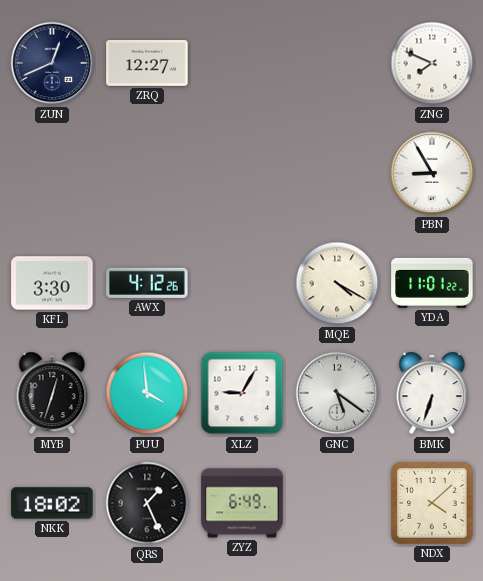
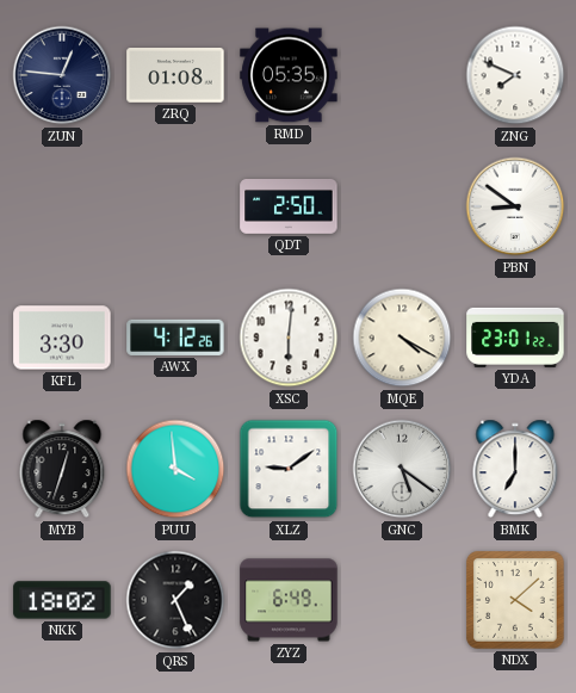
ZUN: 12:41 -> 12:46 (62, 75)
ZRQ: 12:27 -> 01:08 (175, 76)
RMD: none -> 05:35 (289, 75)
QDT: none -> 2:50 (289, 208)
PBN: 8:55 -> 8:51 (515, 206)
XSC: none -> 6:01 (289, 338)
YDA: 11:01 -> 23:01 (515, 338)
XLZ: 9:05 -> 9:09 (289, 469)
BMK: 6:33 -> 7:00 (515, 469)
